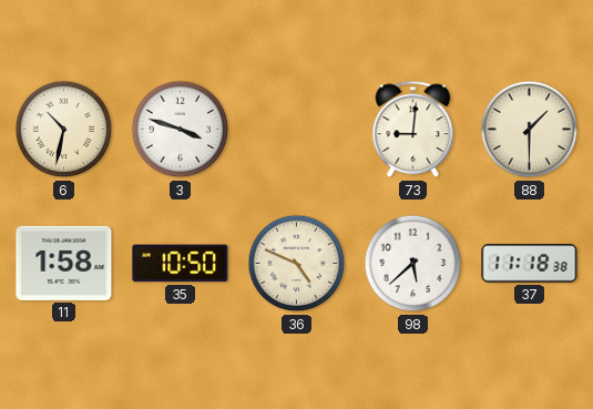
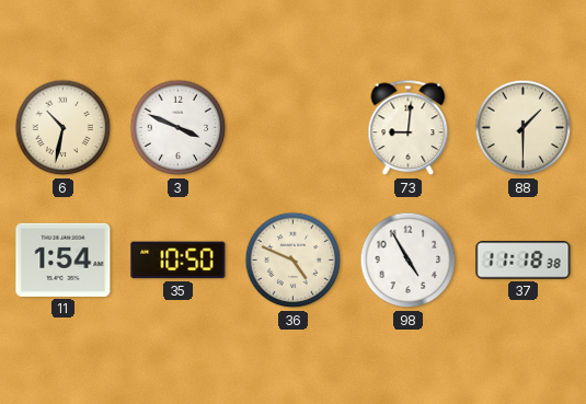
3: 3:48 -> 3:49 (179, 128)
11: 1:58 -> 1:54 (64, 259)
98: 5:38 -> 4:55 (409, 261)
